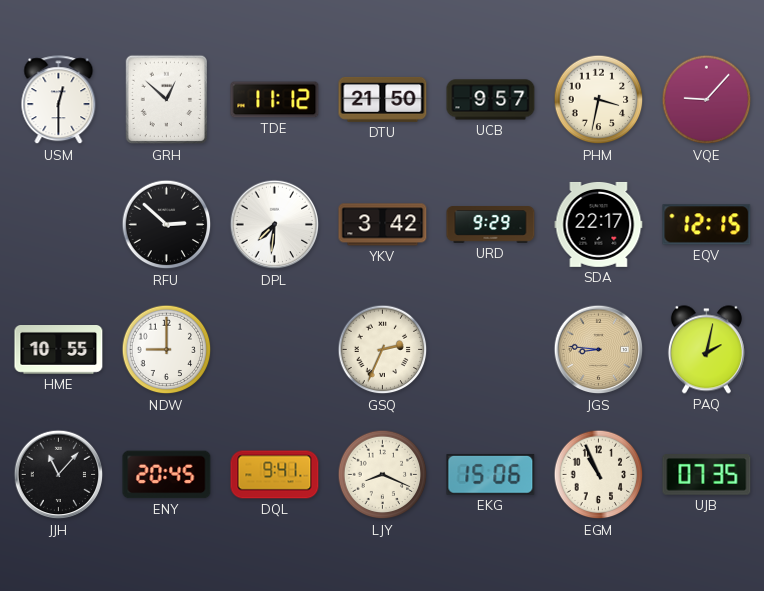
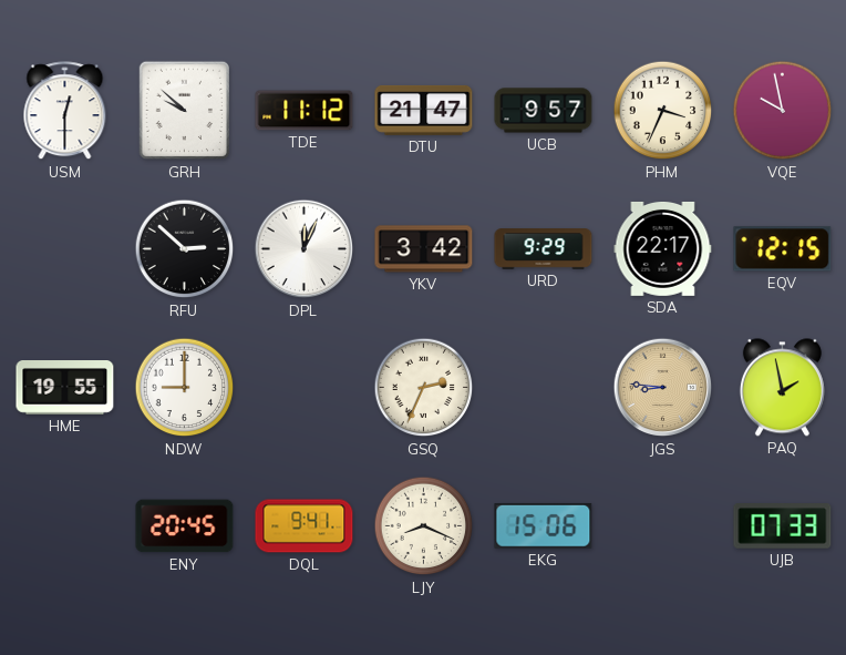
GRH: 12:52 -> 9:52 (185, 111)
DTU: 21:50 -> 21:47 (424, 110)
PHM: 3:32 -> 3:34 (663, 111)
VQE: 9:07 -> 9:58 (783, 111)
DPL: 7:31 -> 12:04 (305, 249)
HME: 10:55 -> 19:55 (65, 388)
PAQ: 2:02 -> 1:58 (782, 388)
JJH: 11:07 -> none (59, 475)
EGM: 10:56 -> none (599, 475)
UJB: 07:35 -> 07:33 (783, 526)
